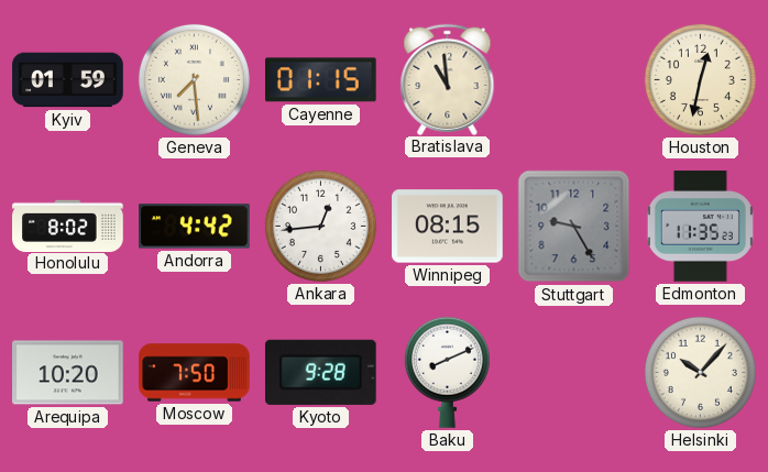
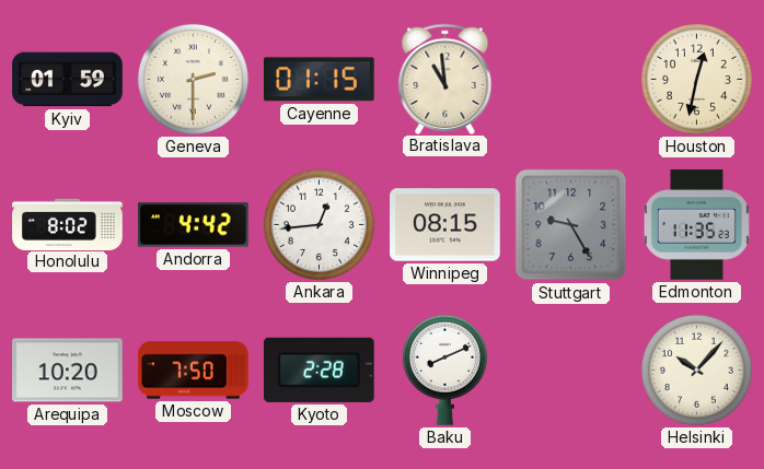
Geneva: 7:29 -> 2:30 (193, 79)
Kyoto: 9:28 -> 2:28 (319, 370)
